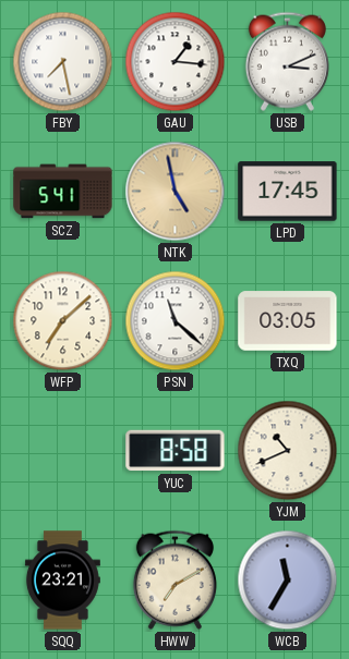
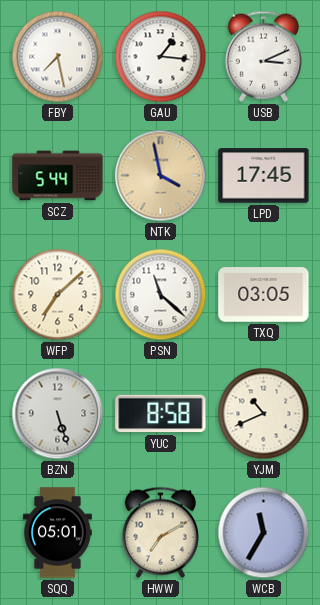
SCZ: 5:41 -> 5:44 (58, 176)
NTK: 4:58 -> 3:58 (161, 176)
BZN: none -> 5:27 (58, 414)
SQQ: 23:21 -> 05:01 (57, 533)
